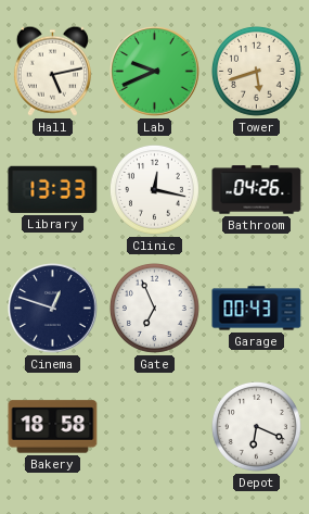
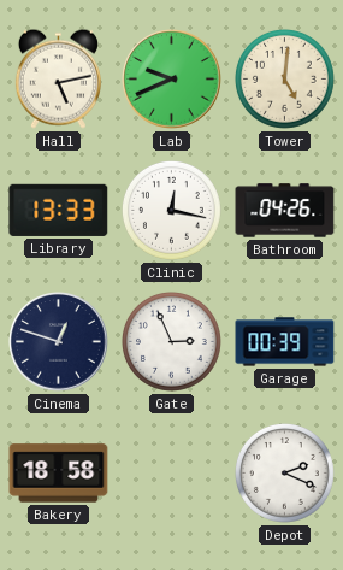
Tower: 5:42 -> 5:01 (284, 78)
Gate: 6:56 -> 2:56 (171, 341)
Garage: 00:43 -> 00:39 (285, 342)
Depot: 6:19 -> 2:19 (284, 472)
